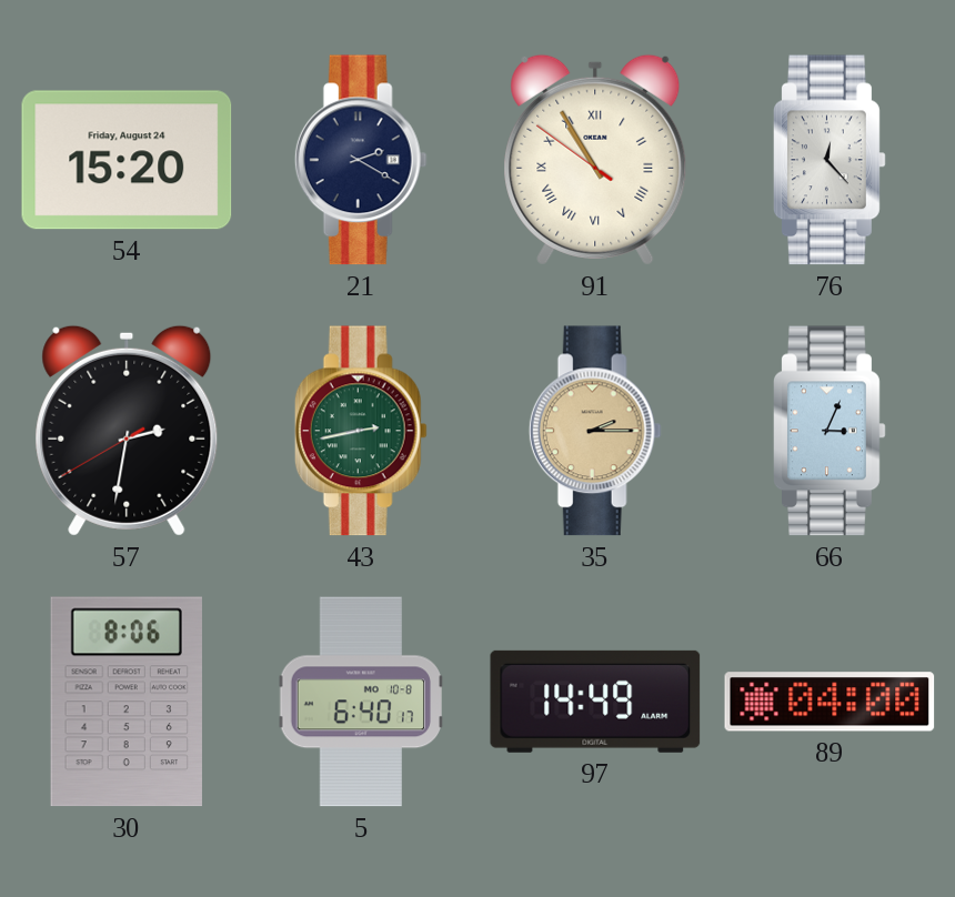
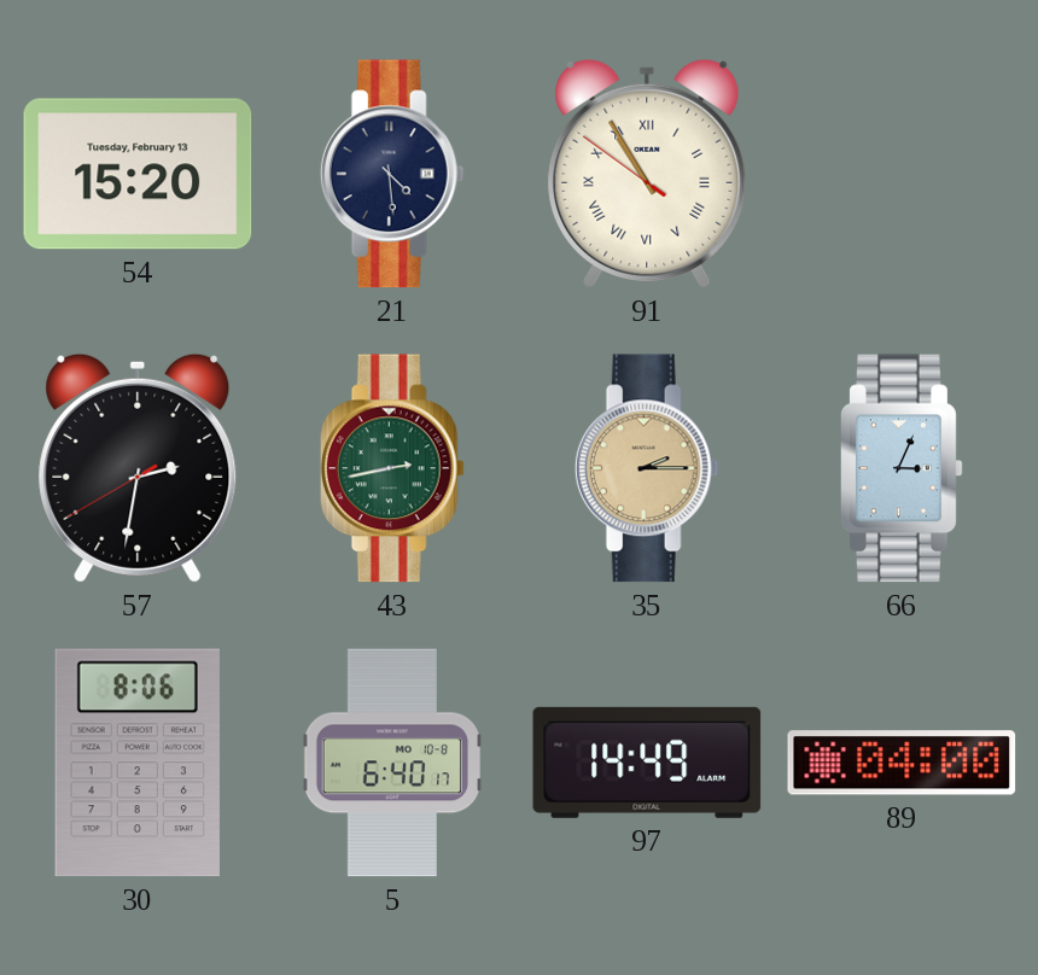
54 date: Friday, August 24 -> Tuesday, February 13 (138, 174)
21: 2:20 -> 4:29 (392, 174)
76: 12:23 -> none (830, 160)
